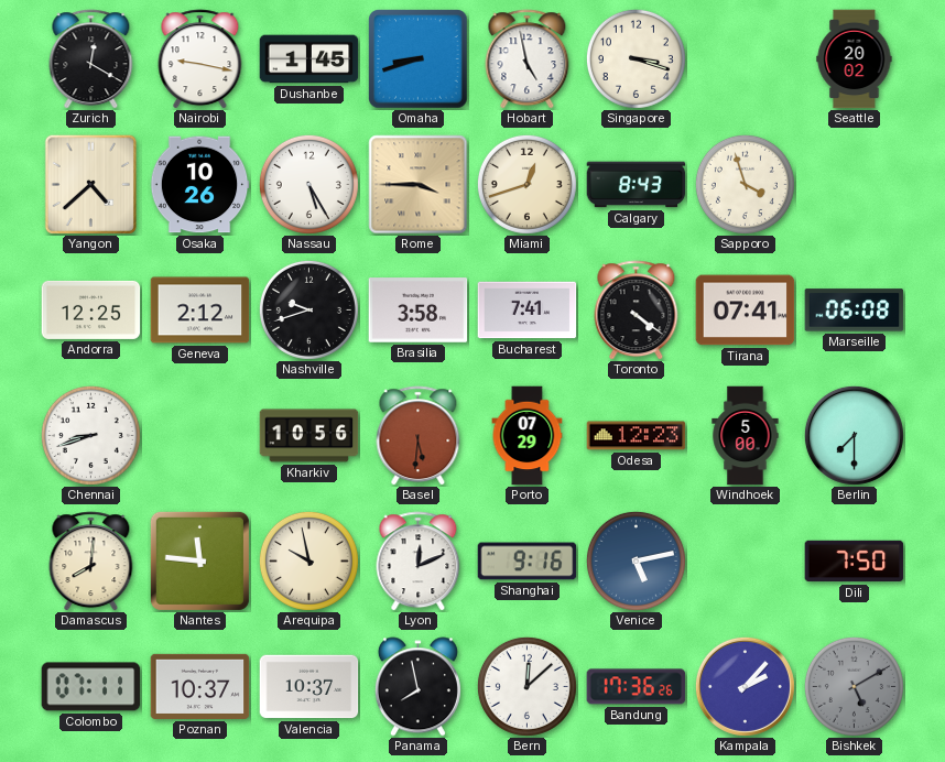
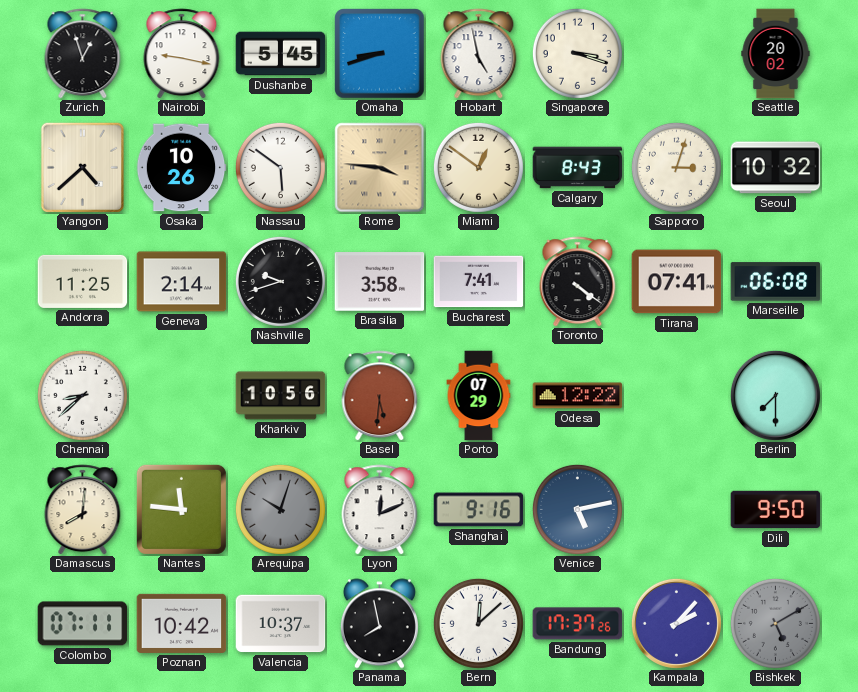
Zurich: 12:20 -> 12:57 (83, 54)
Dushanbe: 1:45 -> 5:45 (281, 54)
Nassau: 5:25 -> 5:51 (280, 167)
Rome: 3:45 -> 3:46 (380, 168)
Miami: 12:42 -> 12:51 (478, 167)
Sapporo: 3:57 -> 3:03 (676, 167)
Seoul: none -> 10:32 (776, 168)
Andorra: 12:25 -> 11:25 (83, 281)
Geneva: 2:12 -> 2:14 (182, 282)
Chennai: 8:42 -> 8:38 (82, 395)
Odesa: 12:23 -> 12:22 (578, 396)
Windhoek: 5:00 -> none (746, 436)
Arequipa: 9:58 -> 10:03 (280, 509)
Arequipa dial: cream -> grey (280, 509)
Dili: 7:50 -> 9:50 (776, 510)
Poznan: 10:37 -> 10:42 (182, 623)
Bandung: 17:36 -> 17:37 (578, 624)
